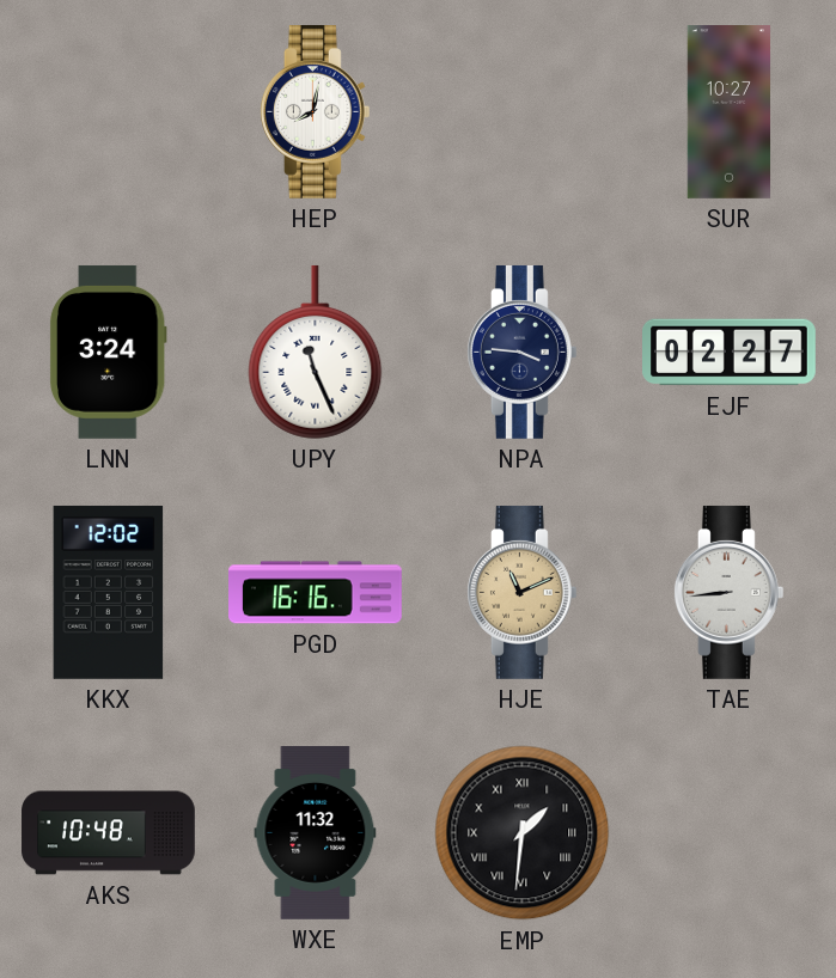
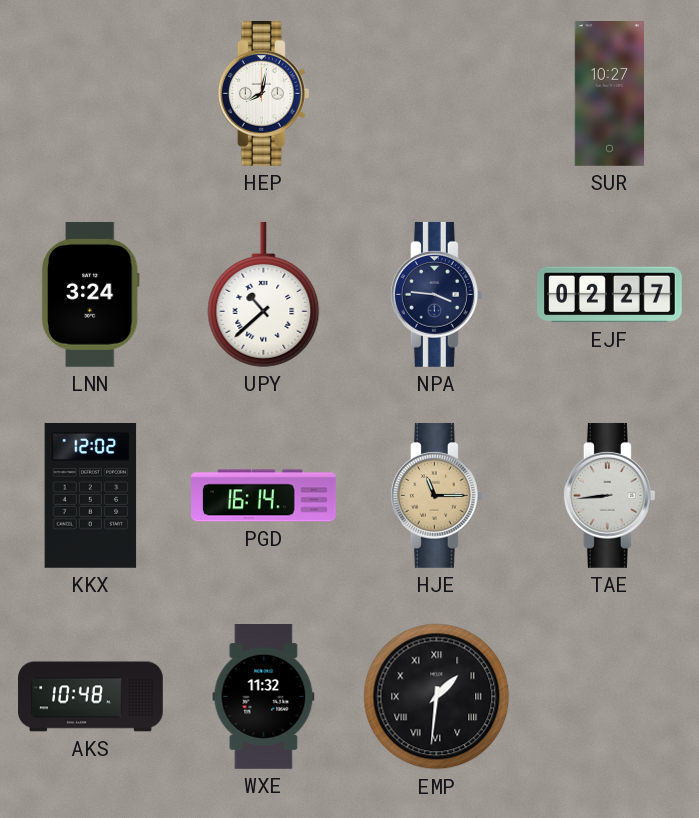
UPY: 11:26 -> 10:38 (264, 294)
PGD: 16:16 -> 16:14 (264, 496)
HJE: 11:11 -> 11:15 (436, 495)
